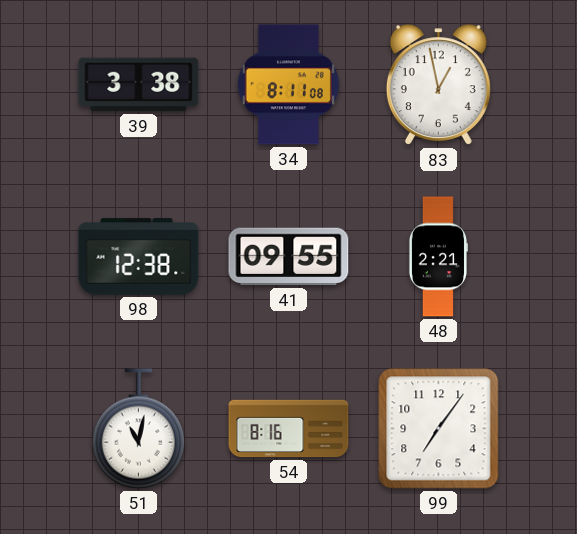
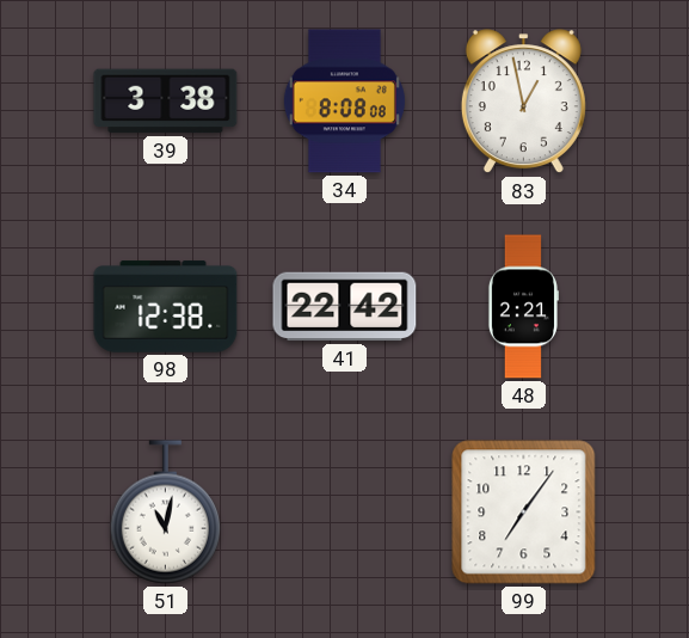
34: 8:11 -> 8:08 (344, 102)
41: 09:55 -> 22:42 (345, 307)
54: 8:16 -> none (289, 429)
